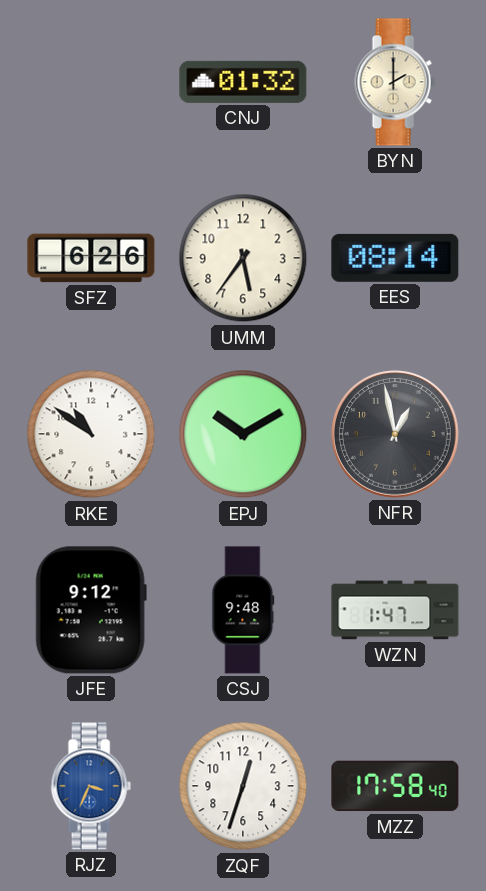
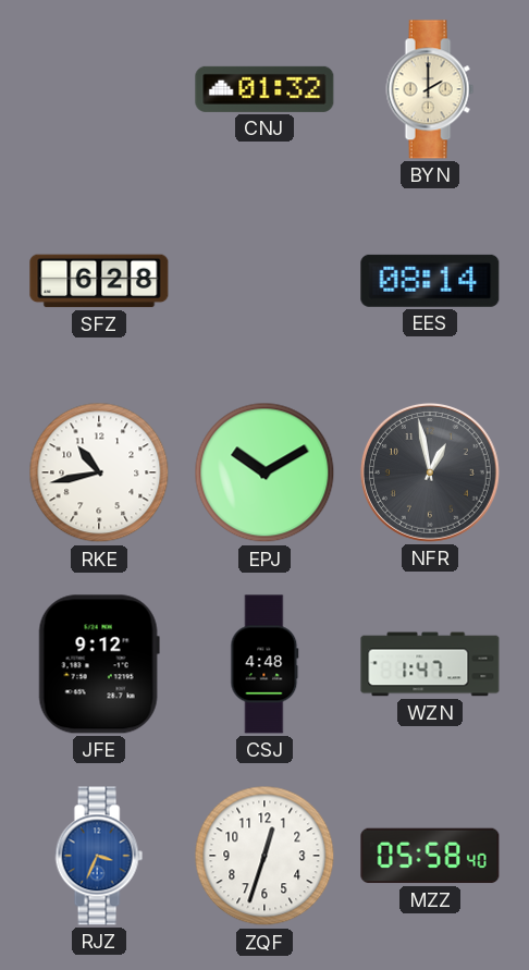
SFZ: 6:26 -> 6:28 (99, 281)
UMM: 5:36 -> none (243, 258)
RKE: 10:51 -> 10:43 (99, 472)
CSJ: 9:48 -> 4:48 (264, 664)
MZZ: 17:58 -> 05:58 (430, 856)
